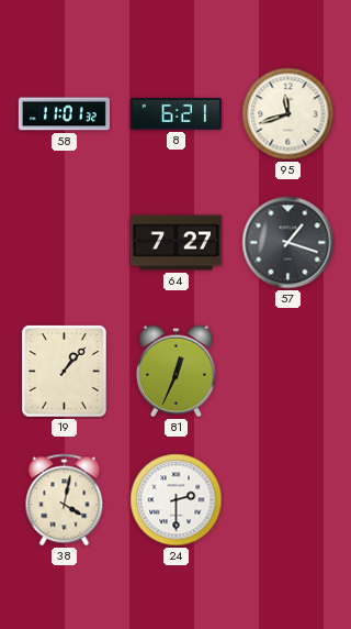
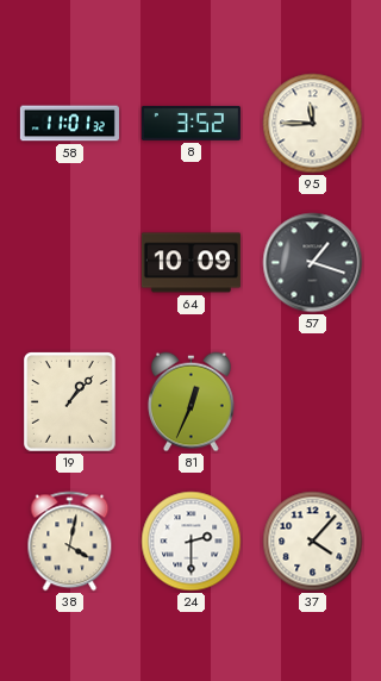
8: 6:21 -> 3:52 (190, 123)
95: 11:42 -> 11:45 (313, 124)
64: 7:27 -> 10:09 (190, 263)
37: none -> 4:07 (313, 542)
